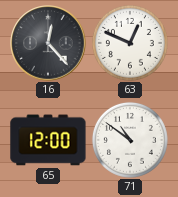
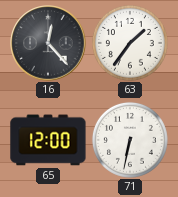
63: 12:49 -> 1:36 (130, 43)
71: 10:51 -> 6:32 (130, 140)
